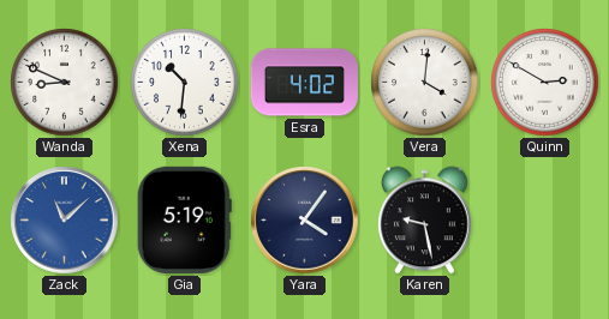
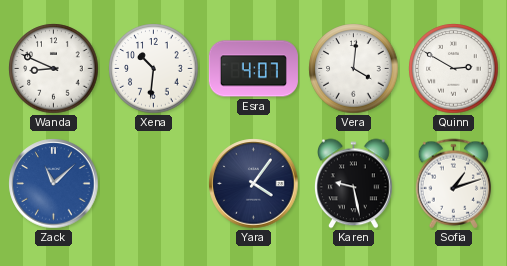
Esra: 4:02 -> 4:07 (253, 69)
Gia: 5:19 -> none (184, 219)
Sofia: none -> 1:12 (454, 184)
